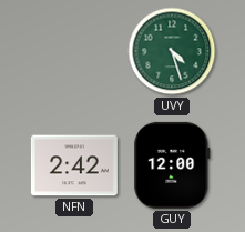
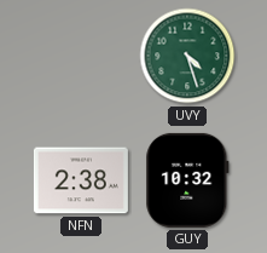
NFN: 2:42 -> 2:38 (81, 180)
GUY: 12:00 -> 10:32 (187, 180)
